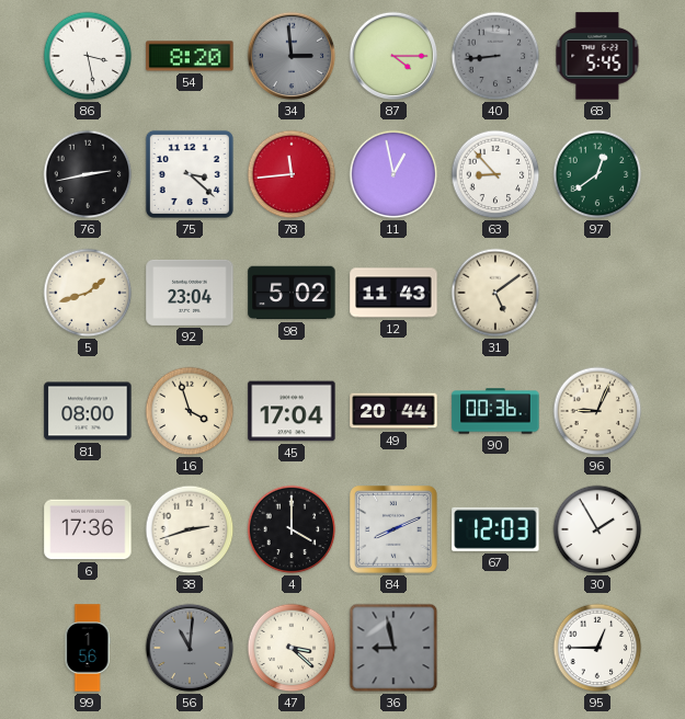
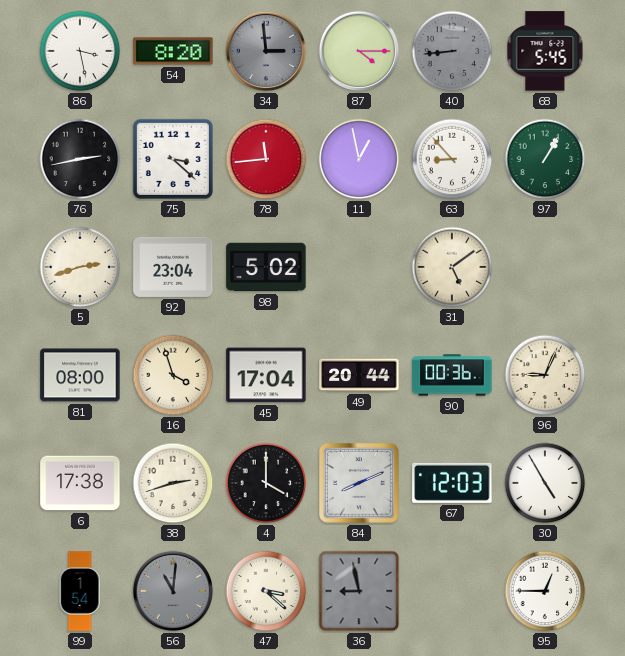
97: 12:39 -> 1:05 (545, 159)
5: 1:42 -> 2:42 (80, 267)
12: 11:43 -> none (393, 293)
6: 17:36 -> 17:38 (80, 483)
30: 1:55 -> 4:55 (545, 483)
99: 1:56 -> 1:54 (80, 591)
